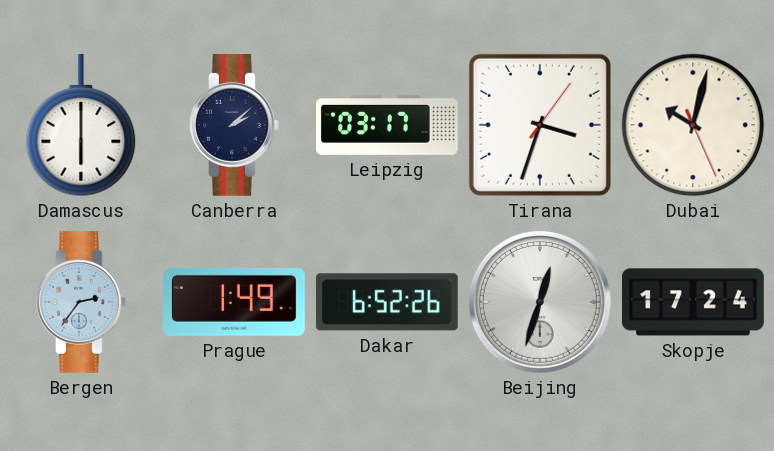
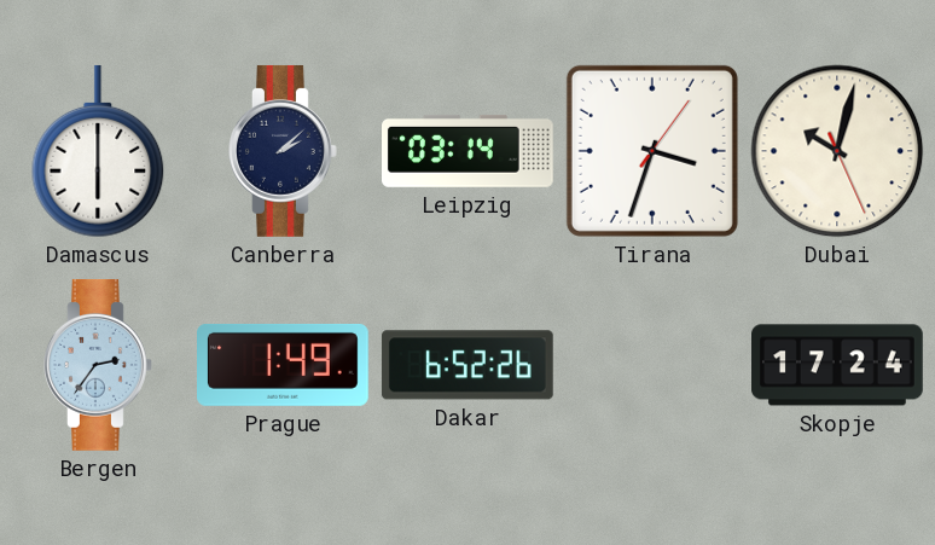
Leipzig: 03:17 -> 03:14 (469, 151)
Beijing: 12:33 -> none (540, 302)
